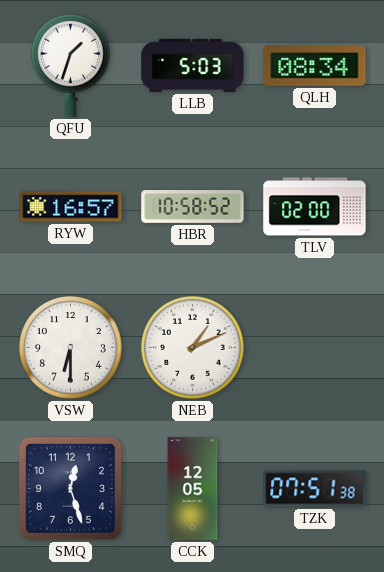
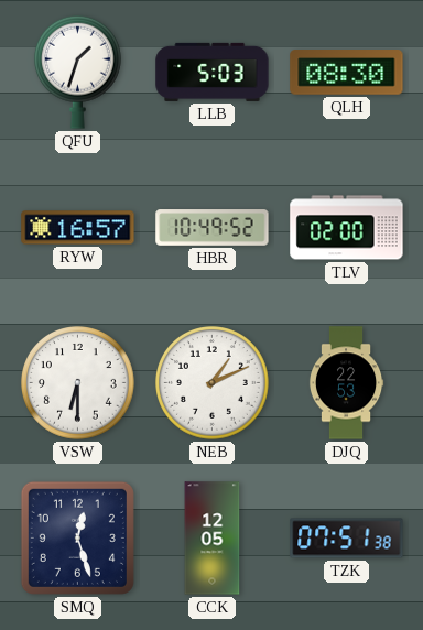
QLH: 08:34 -> 08:30 (347, 73)
HBR: 10:58 -> 10:49 (213, 228)
DJQ: none -> 22:53 (346, 383)
